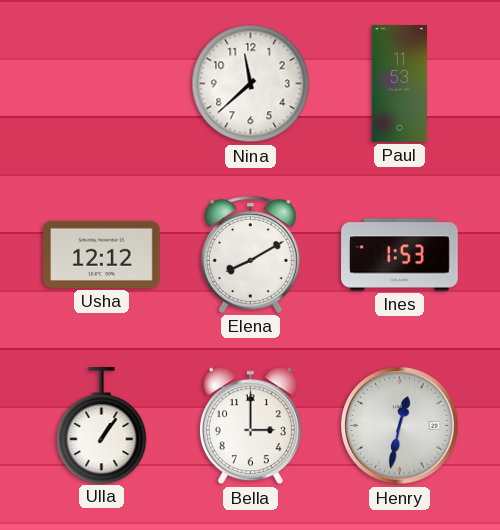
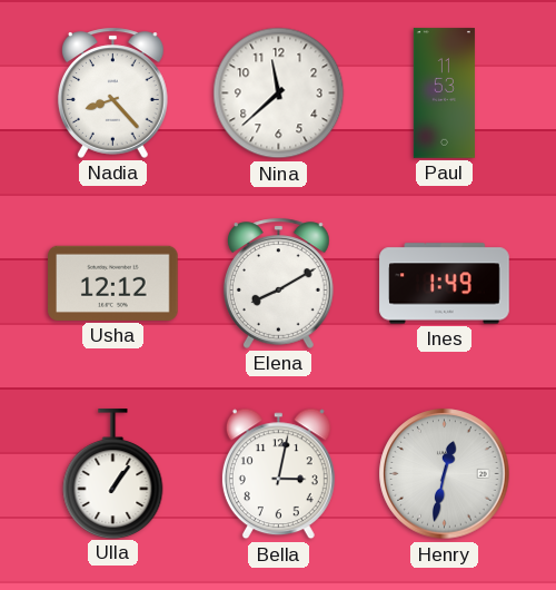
Nadia: none -> 8:23 (112, 92)
Ines: 1:53 -> 1:49 (445, 284)
Bella: 3:00 -> 3:02 (278, 474)
